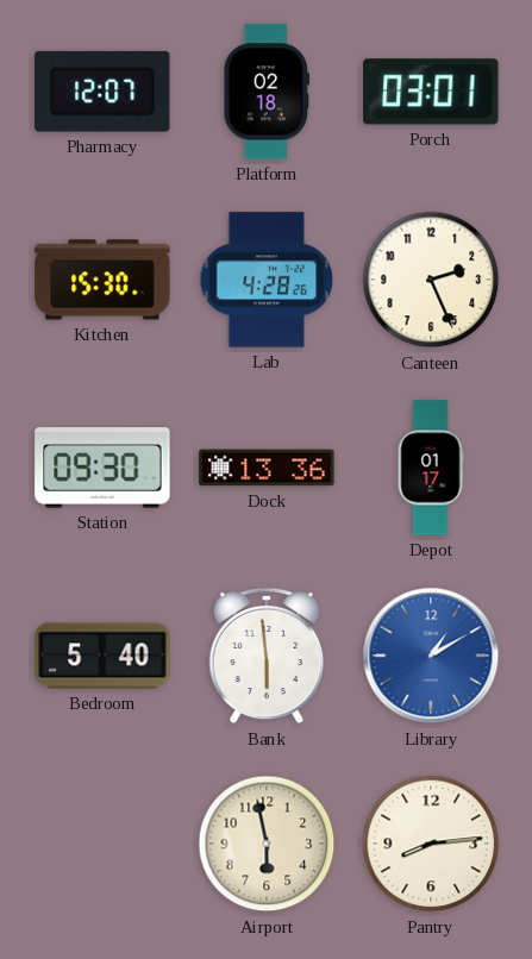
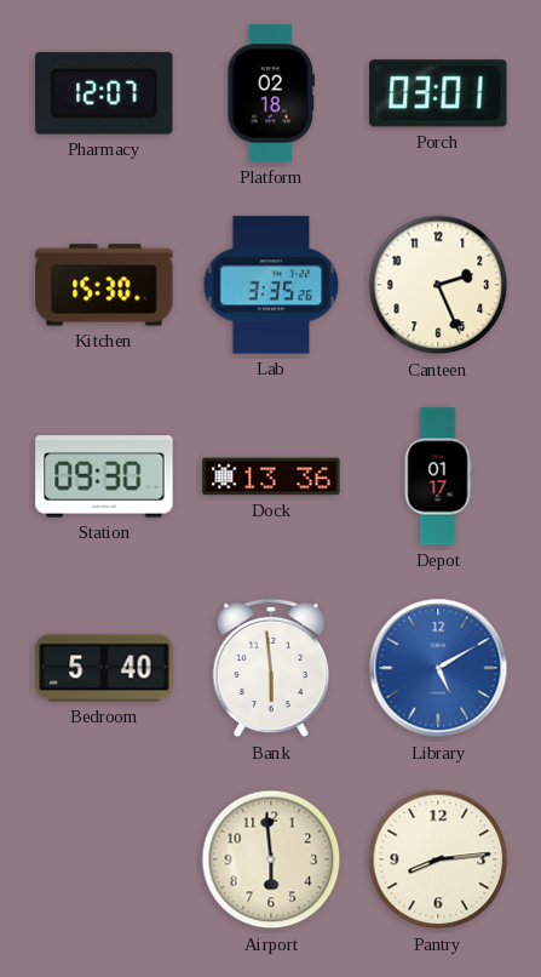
Lab: 4:28 -> 3:35 (271, 285)
Library: 1:10 -> 5:10 (438, 668)
Airport: 5:58 -> 5:59 (271, 859)
